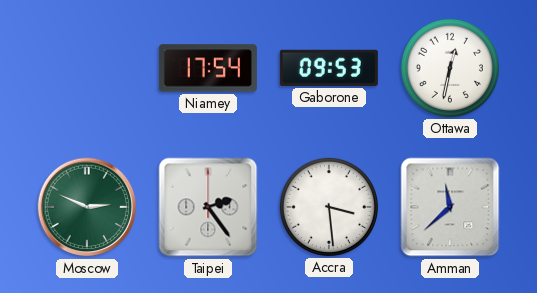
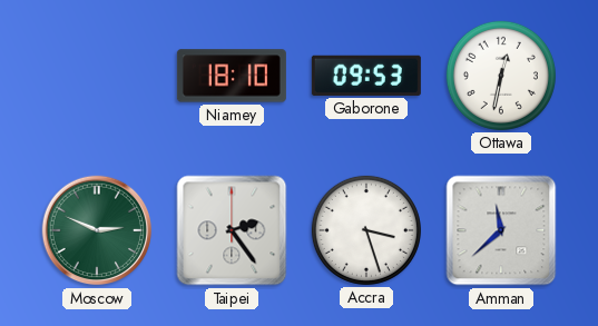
Niamey: 17:54 -> 18:10 (232, 76)
Accra: 3:29 -> 3:27 (366, 230)
